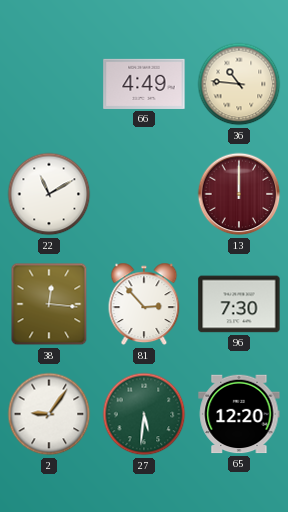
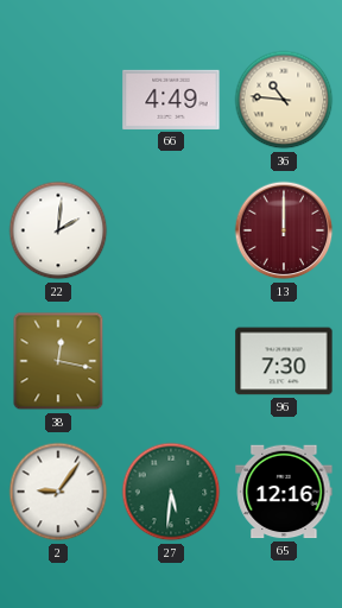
22: 11:10 -> 2:01 (58, 230)
38: 12:16 -> 12:17 (58, 361)
81: 2:53 -> none (144, 304)
65: 12:20 -> 12:16 (284, 492)
